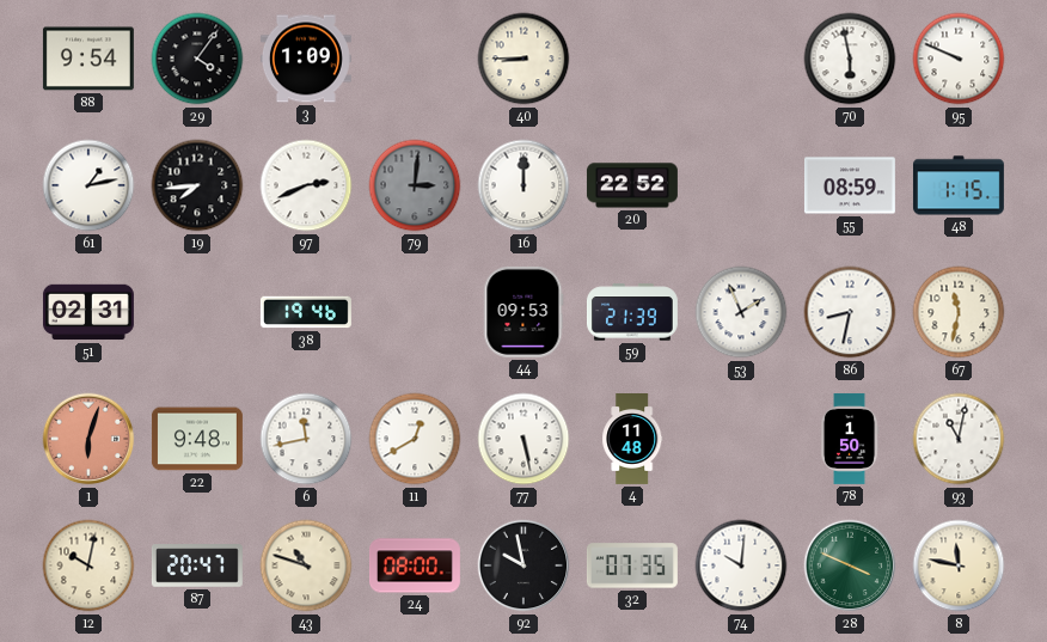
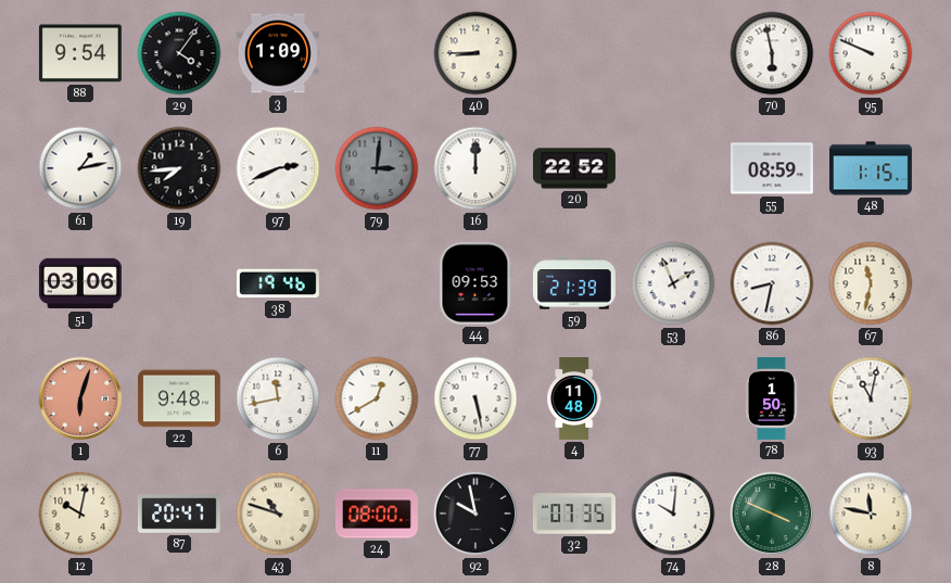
51: 02:31 -> 03:06 (80, 283)
